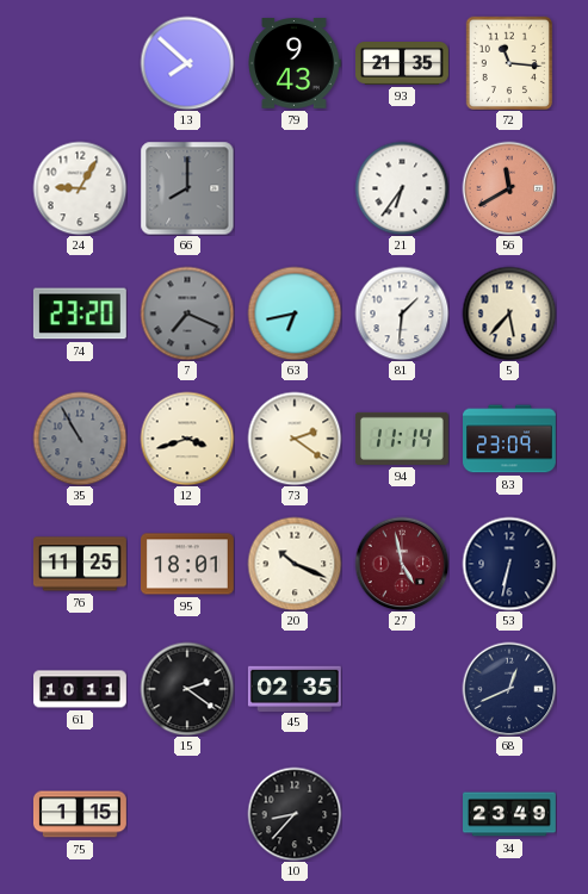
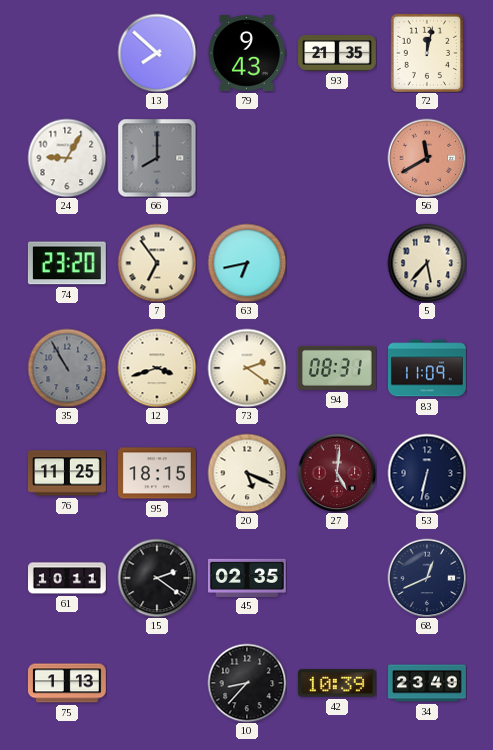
72: 11:16 -> 12:02 (427, 53)
21: 6:36 -> none (402, 188)
7: 7:19 -> 6:54 (157, 263)
7 dial: grey -> cream (157, 263)
81: 1:31 -> none (402, 313)
94: 11:14 -> 08:31 (337, 368)
83: 23:09 -> 11:09 (428, 368)
95: 18:01 -> 18:15 (158, 473)
20: 10:19 -> 5:19 (247, 473)
27: 4:58 -> 5:01 (337, 473)
75: 1:15 -> 1:13 (67, 683)
42: none -> 10:39 (337, 683)
